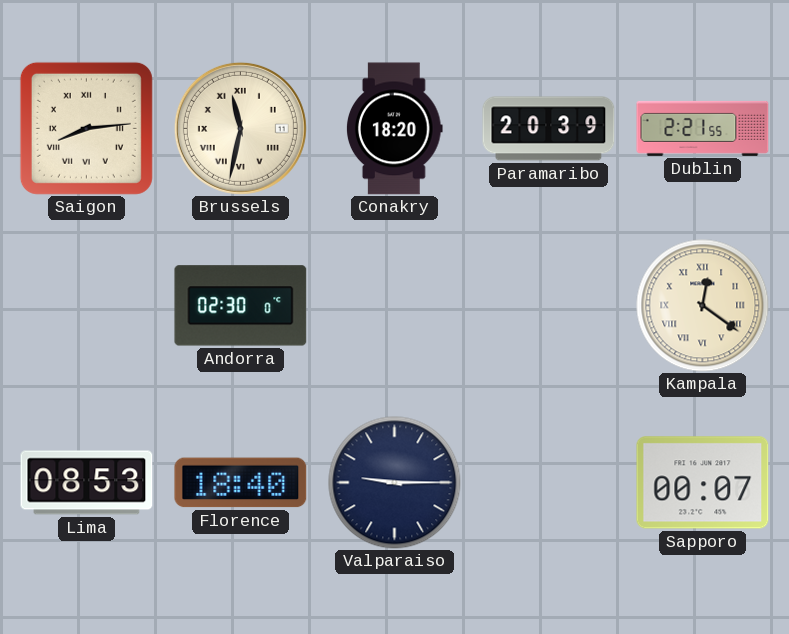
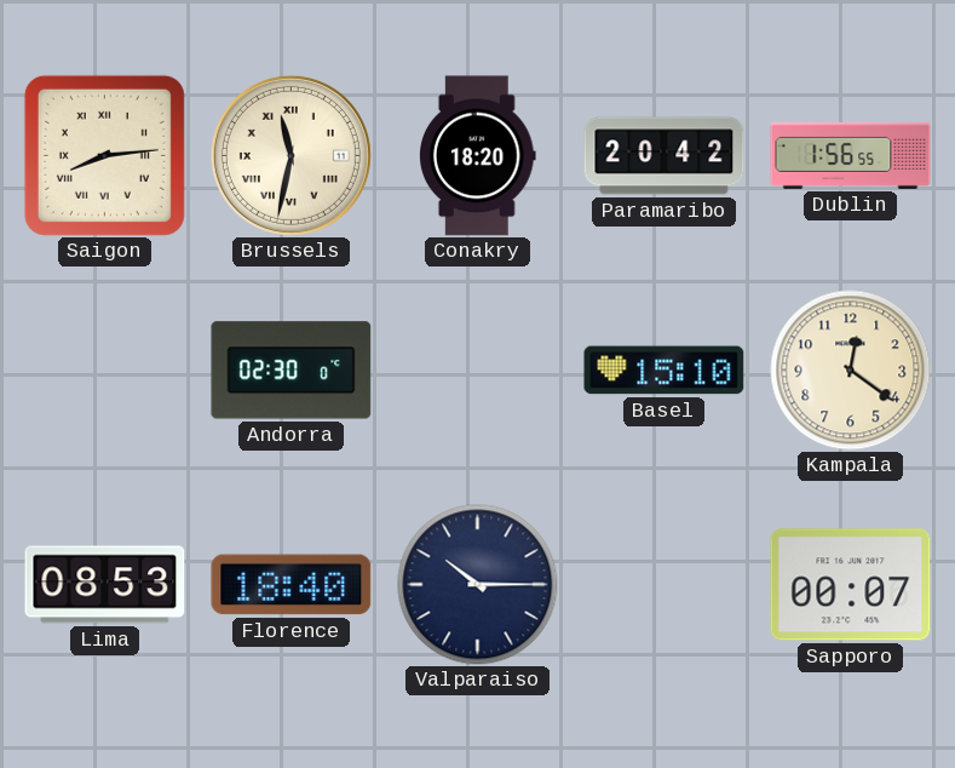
Paramaribo: 20:39 -> 20:42 (665, 156)
Dublin: 2:21 -> 1:56 (851, 155)
Basel: none -> 15:10 (665, 371)
Kampala numerals: Roman -> Arabic (851, 371)
Valparaiso: 9:15 -> 10:15 (478, 585)
